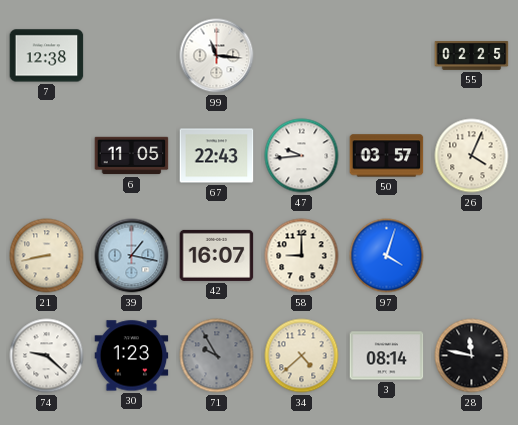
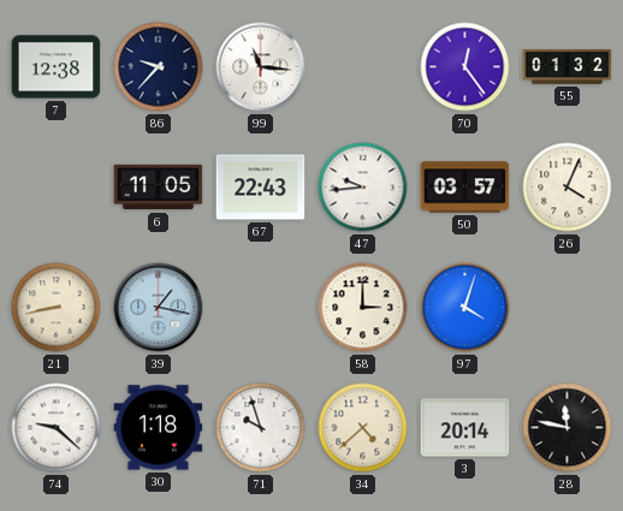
86: none -> 9:37 (159, 67)
70: none -> 12:24 (465, 67)
55: 02:25 -> 01:32 (568, 67)
42: 16:07 -> none (217, 255)
58: 9:00 -> 3:00 (363, 308)
30: 1:23 -> 1:18 (159, 428)
71: 9:55 -> 9:57 (261, 428)
71 dial: grey -> white (261, 428)
3: 08:14 -> 20:14 (465, 428)
